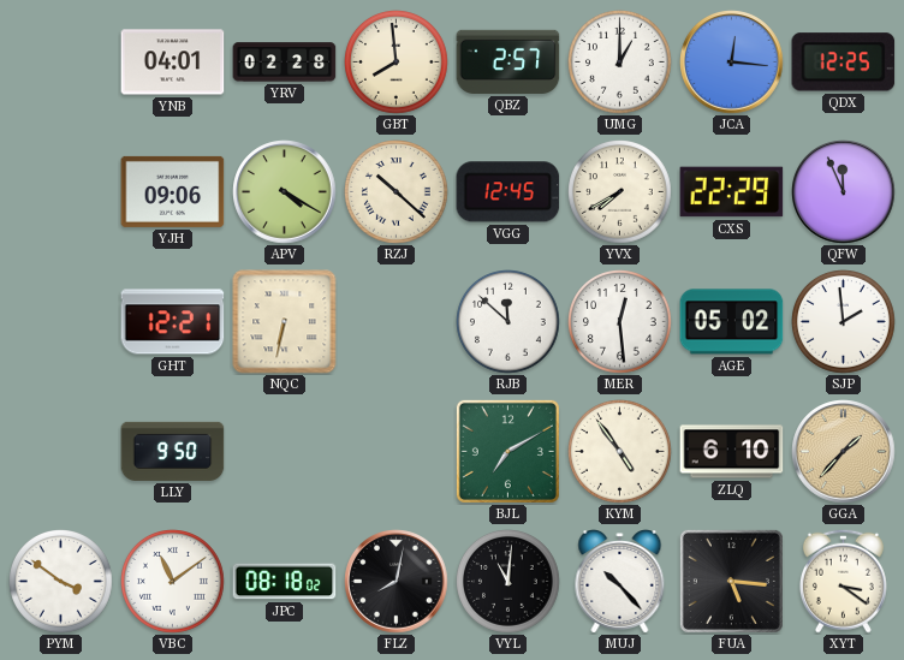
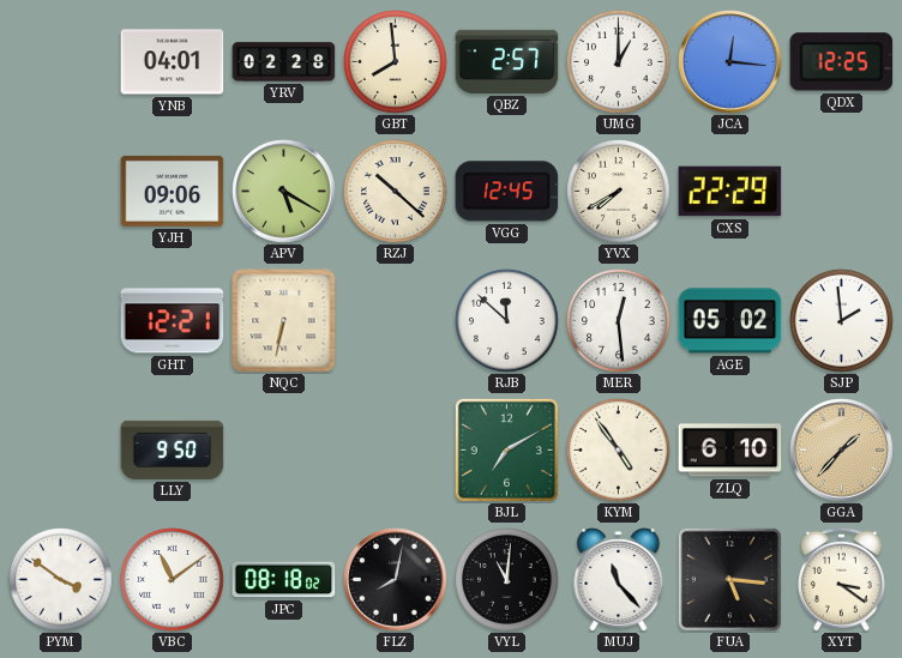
APV: 4:20 -> 5:20 (284, 192)
QFW: 11:56 -> none (844, 192)
MUJ: 10:23 -> 11:23 (619, 580)
